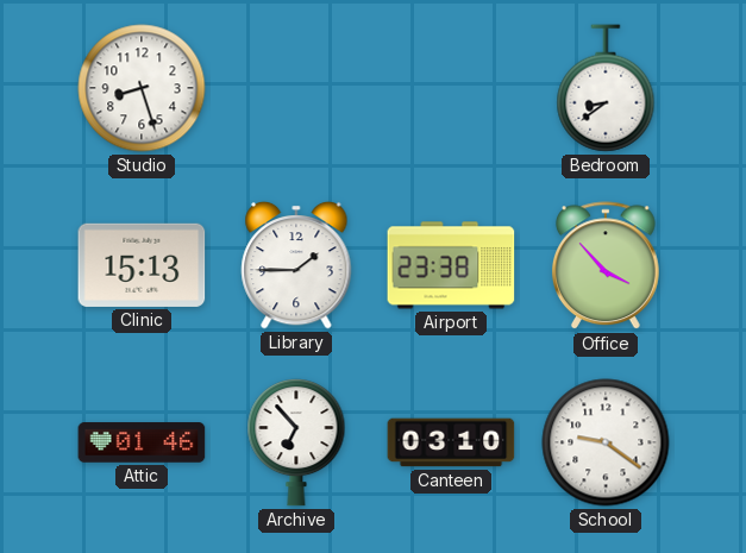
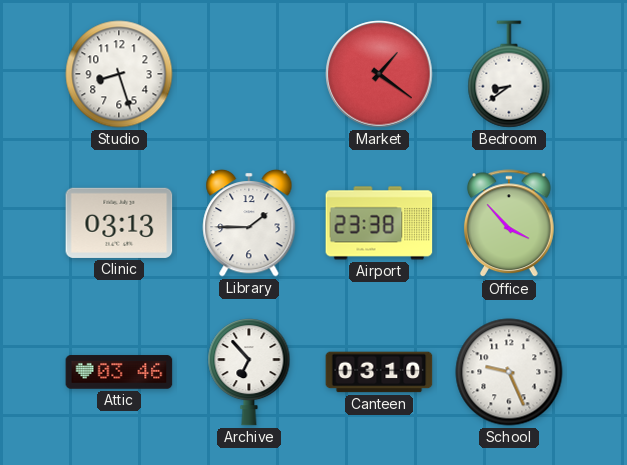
Market: none -> 1:21 (379, 74)
Clinic: 15:13 -> 03:13 (119, 223)
Attic: 01:46 -> 03:46 (119, 372)
School: 9:21 -> 9:26 (509, 372)
